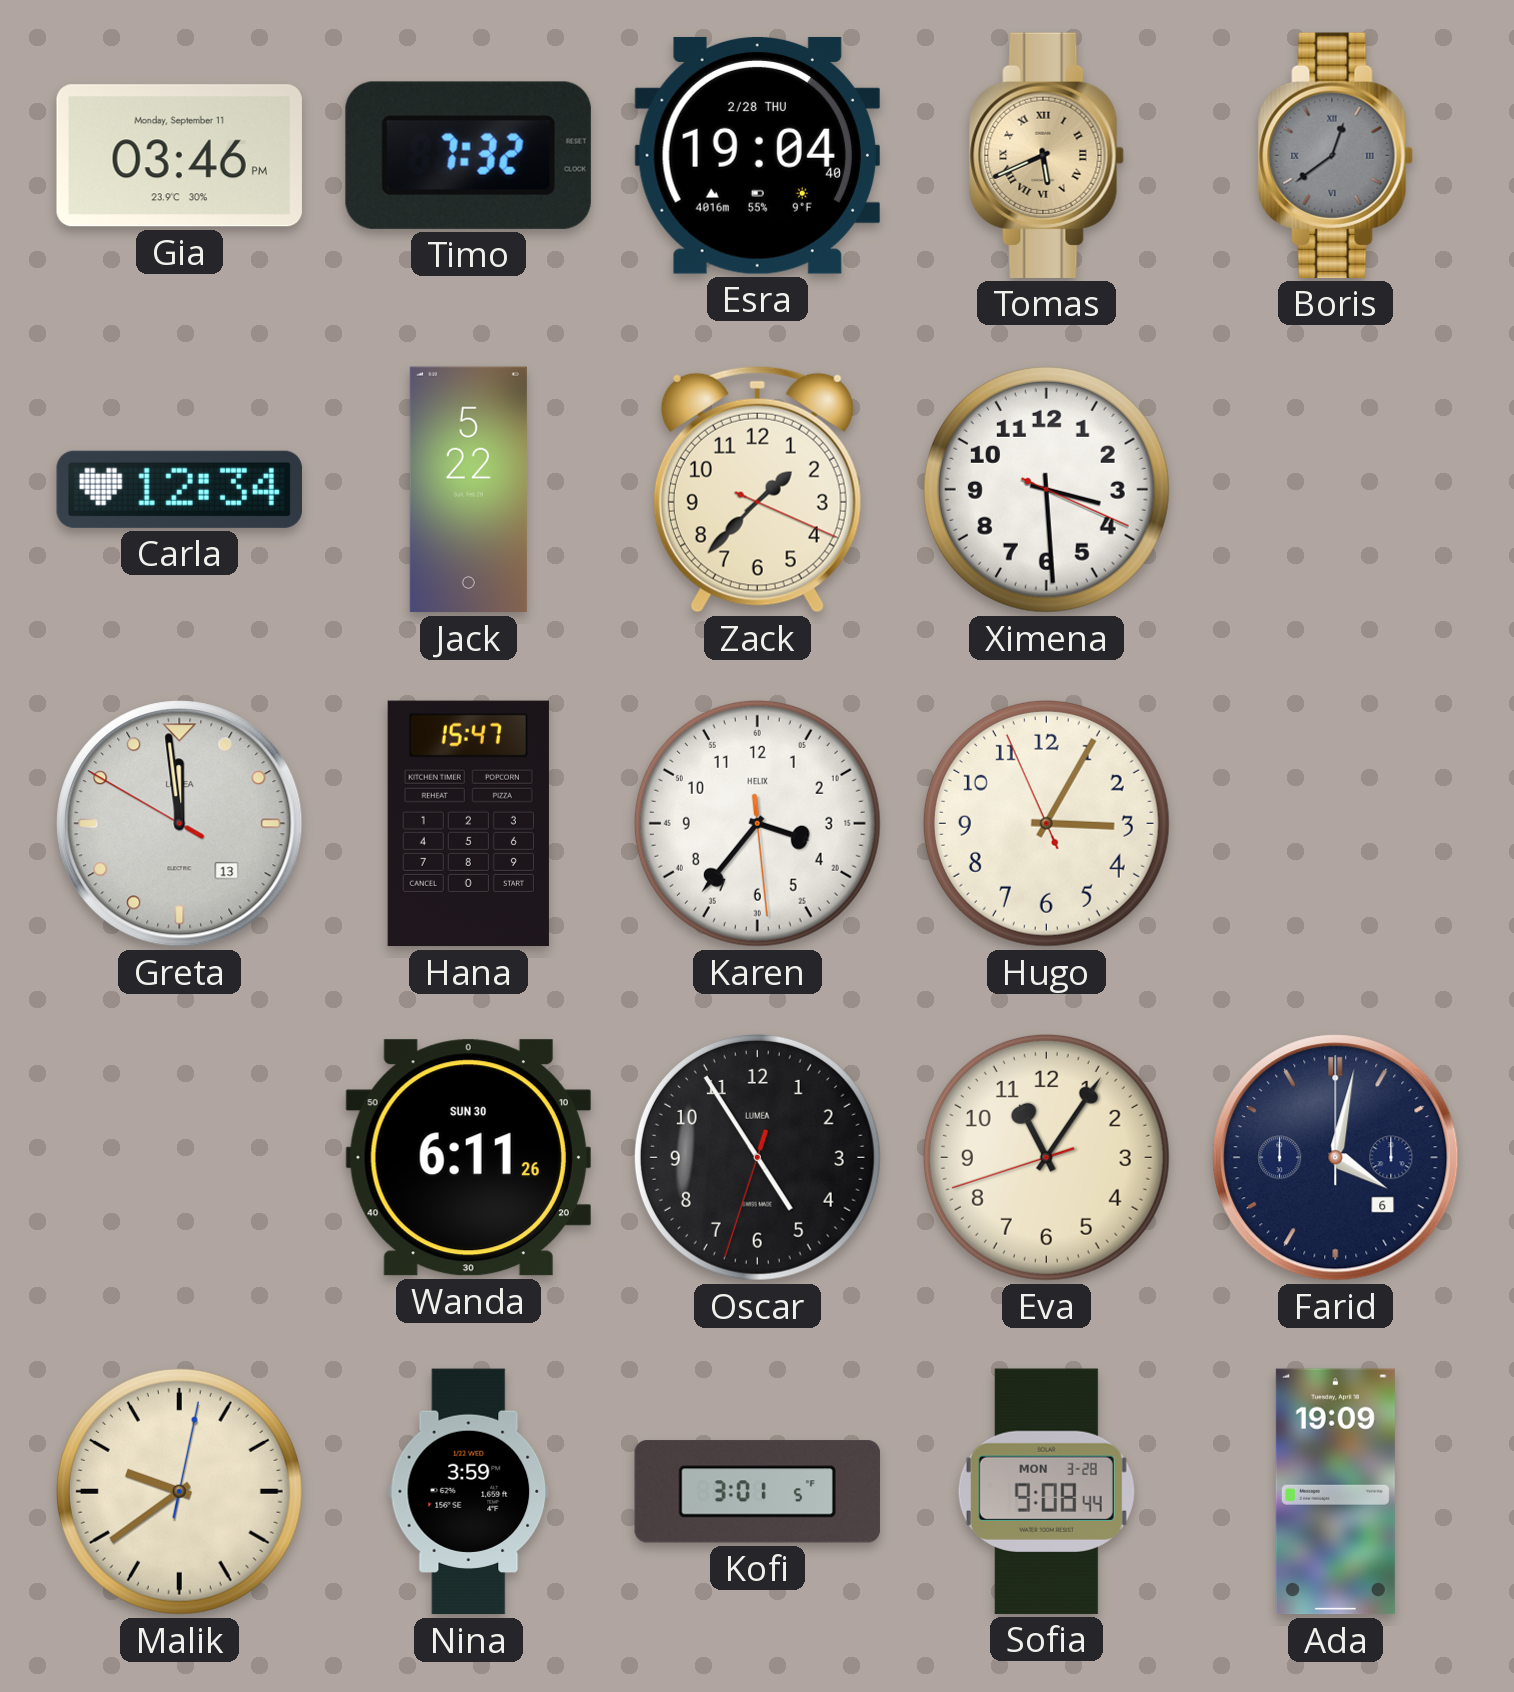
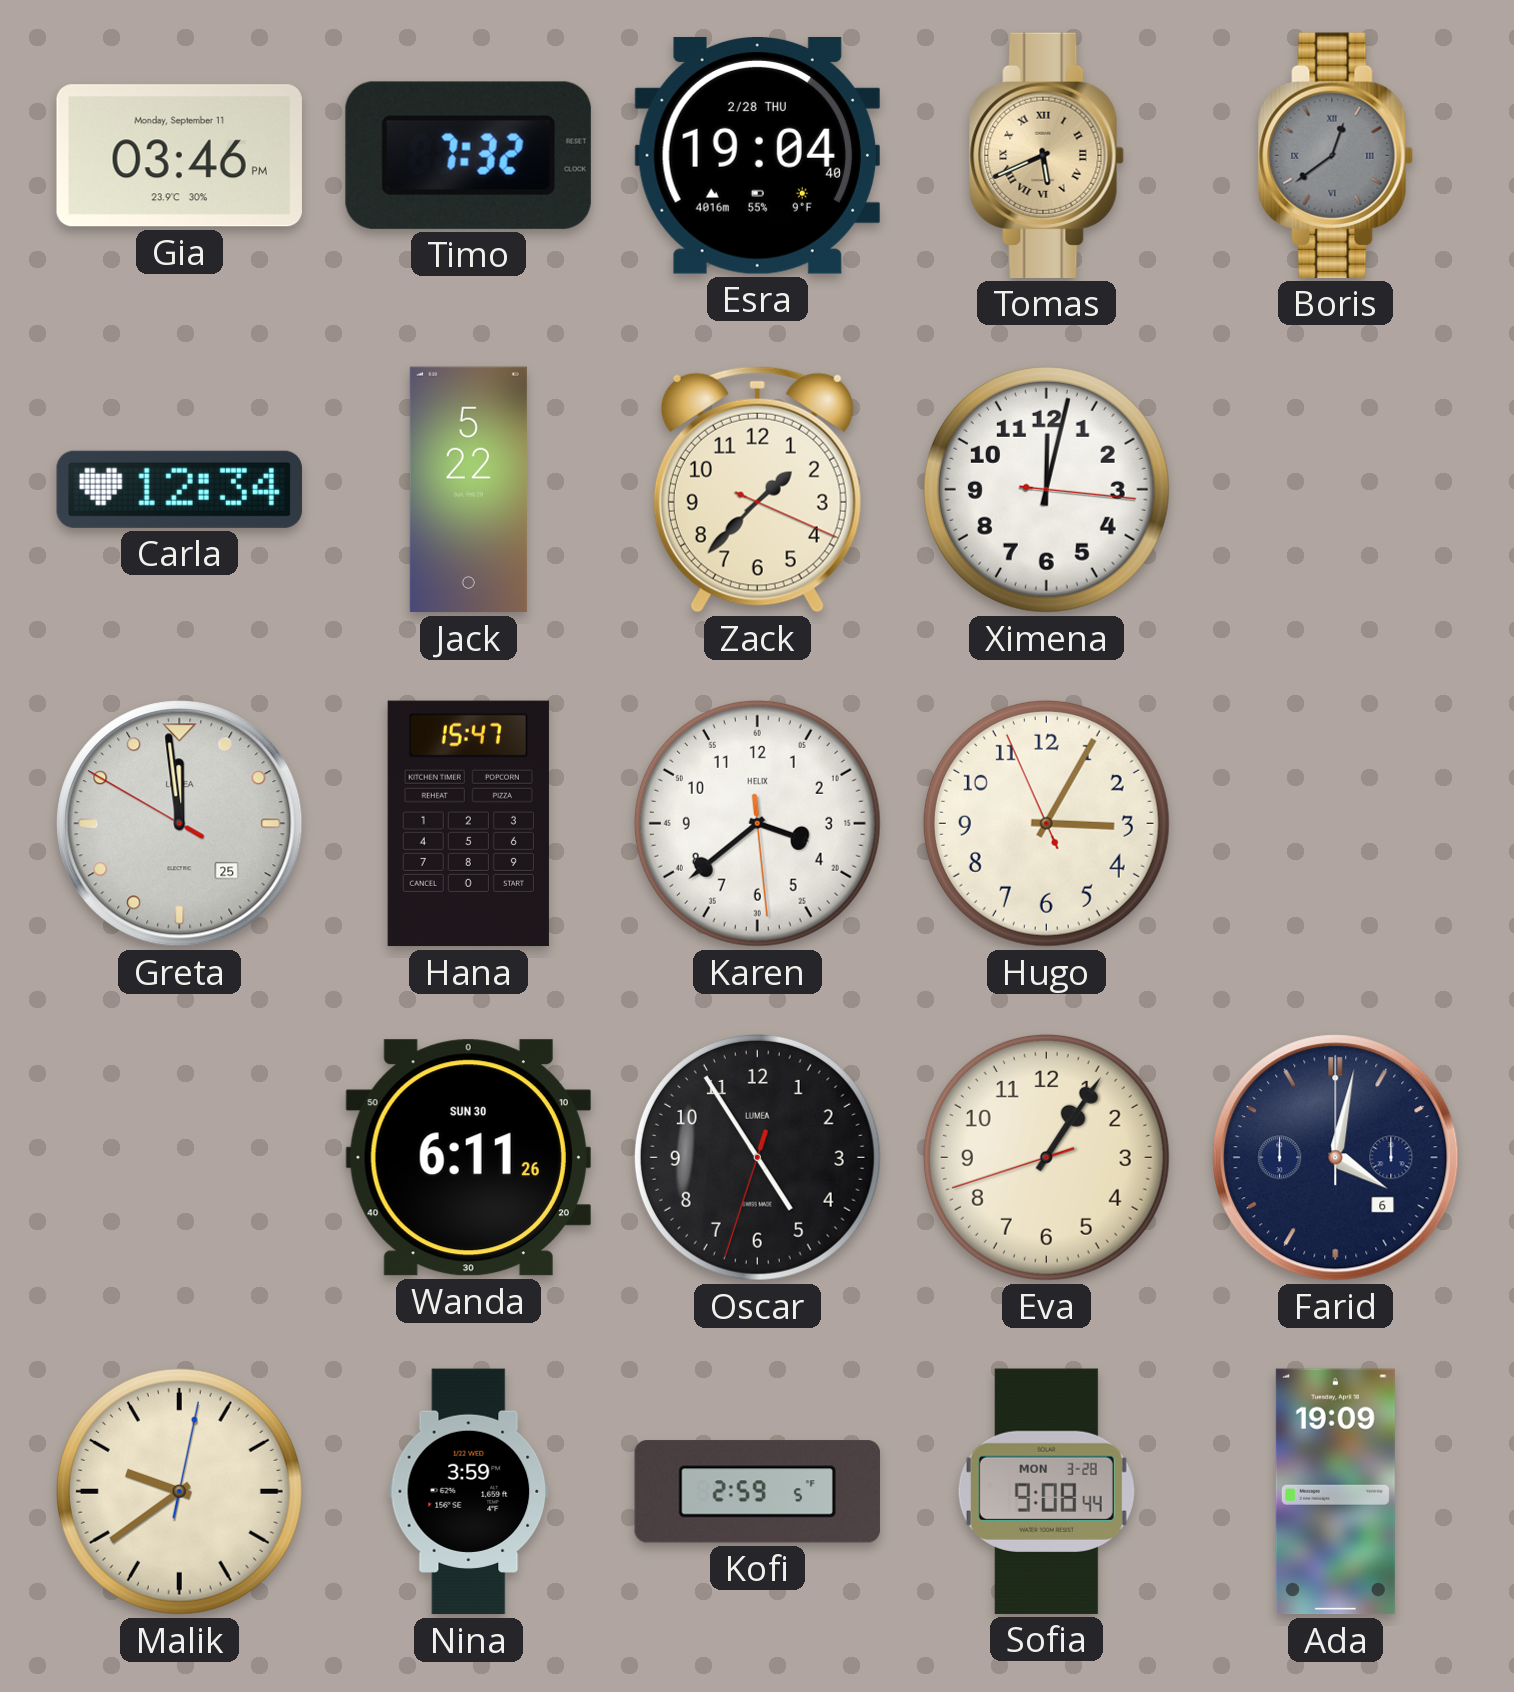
Ximena: 3:29 -> 12:02 (1046, 489)
Greta date: 13 -> 25 (180, 824)
Karen: 3:36 -> 3:38 (757, 823)
Eva: 11:05 -> 1:05 (1046, 1157)
Kofi: 3:01 -> 2:59 (757, 1492)
